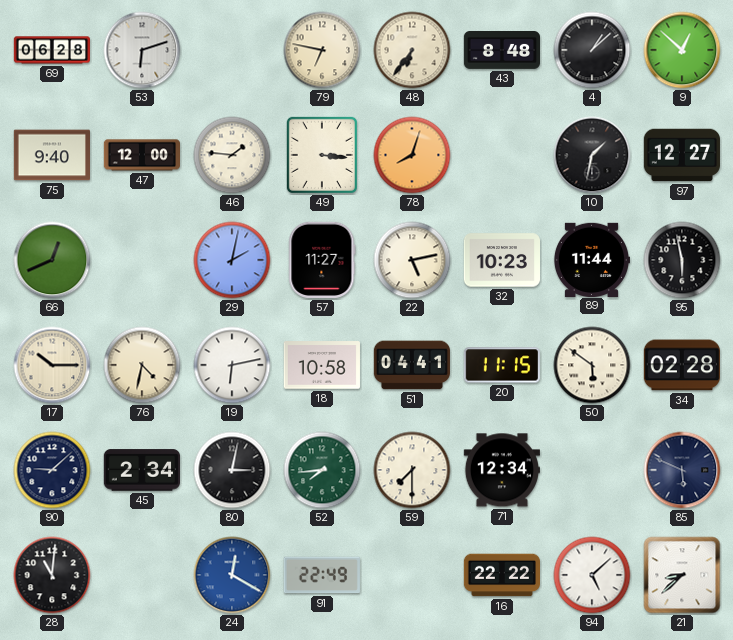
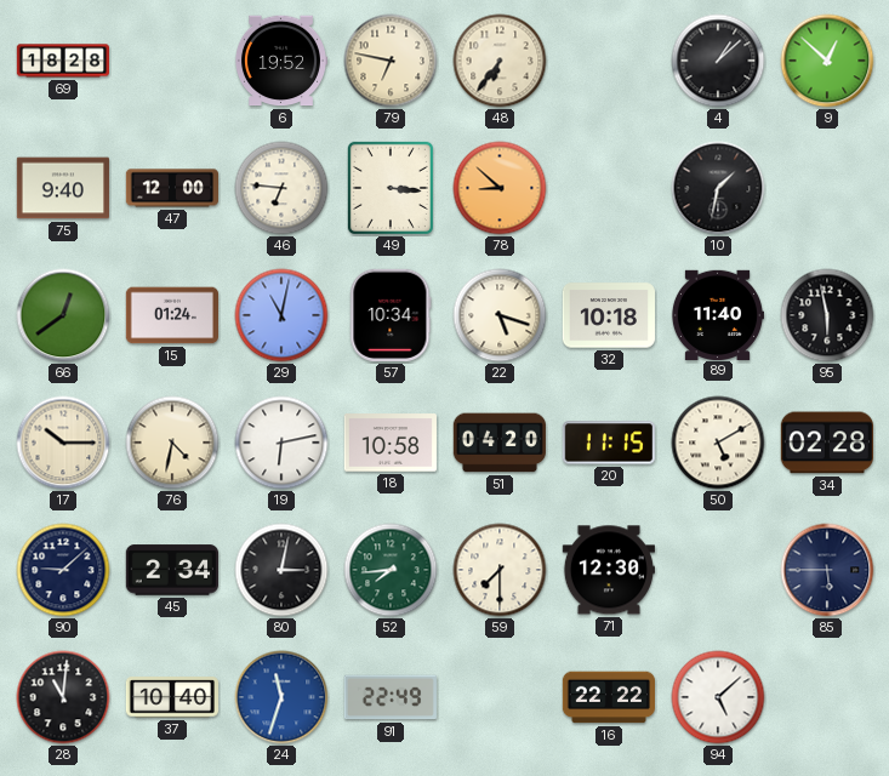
69: 06:28 -> 18:28 (62, 61)
53: 6:12 -> none (142, 50)
6: none -> 19:52 (280, 61)
43: 8:48 -> none (501, 51)
46: 1:46 -> 6:46 (281, 188)
78: 8:03 -> 8:52 (500, 188)
97: 12:27 -> none (682, 155)
66: 12:41 -> 12:39 (63, 315)
15: none -> 01:24 (171, 315)
29: 2:02 -> 11:02 (281, 315)
57: 11:27 -> 10:34 (391, 315)
22: 5:13 -> 5:18 (500, 315)
32: 10:23 -> 10:18 (608, 315)
89: 11:44 -> 11:40 (717, 314)
51: 04:41 -> 04:20 (500, 443)
50: 5:51 -> 5:10 (718, 443)
71: 12:34 -> 12:30 (609, 570)
85: 5:49 -> 5:45 (827, 570)
37: none -> 10:40 (171, 697)
24: 12:20 -> 11:33 (281, 697)
21: 8:38 -> none (682, 575)
